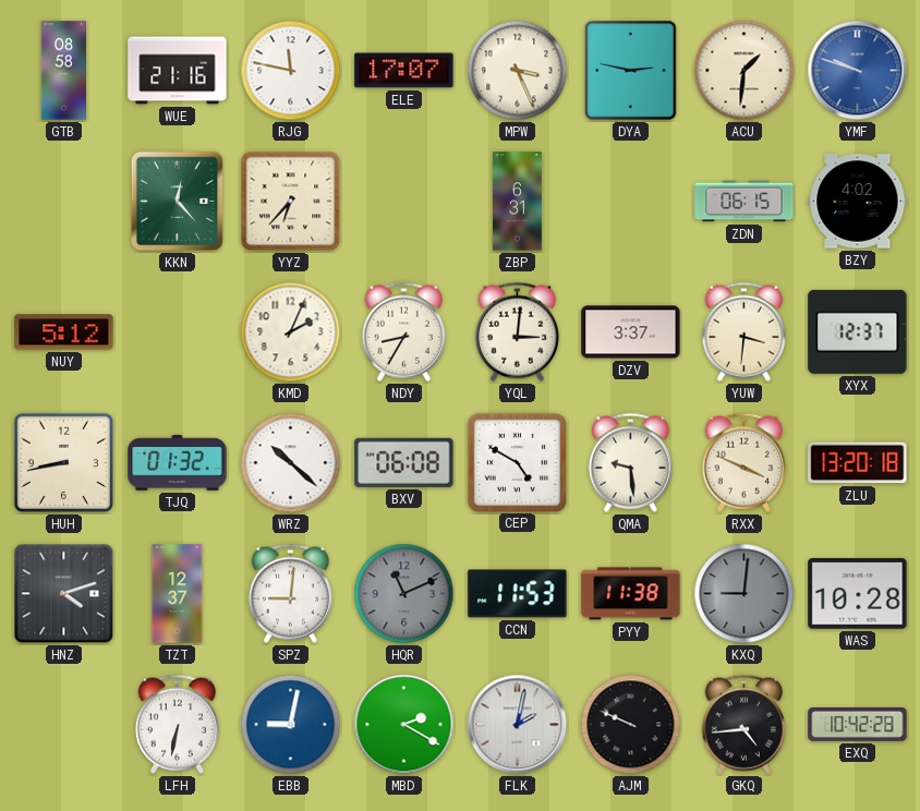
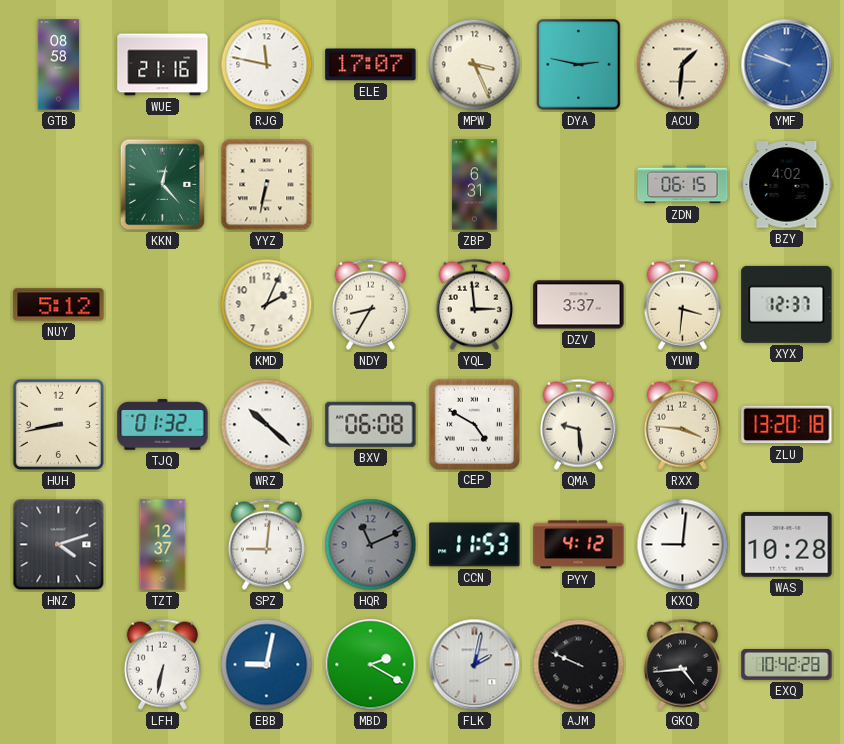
YYZ: 6:37 -> 6:32 (267, 185)
YQL: 3:01 -> 2:59 (474, 304)
RXX: 3:49 -> 3:46 (682, 424)
PYY: 11:38 -> 4:12 (579, 545)
KXQ dial: grey -> white (683, 545)
